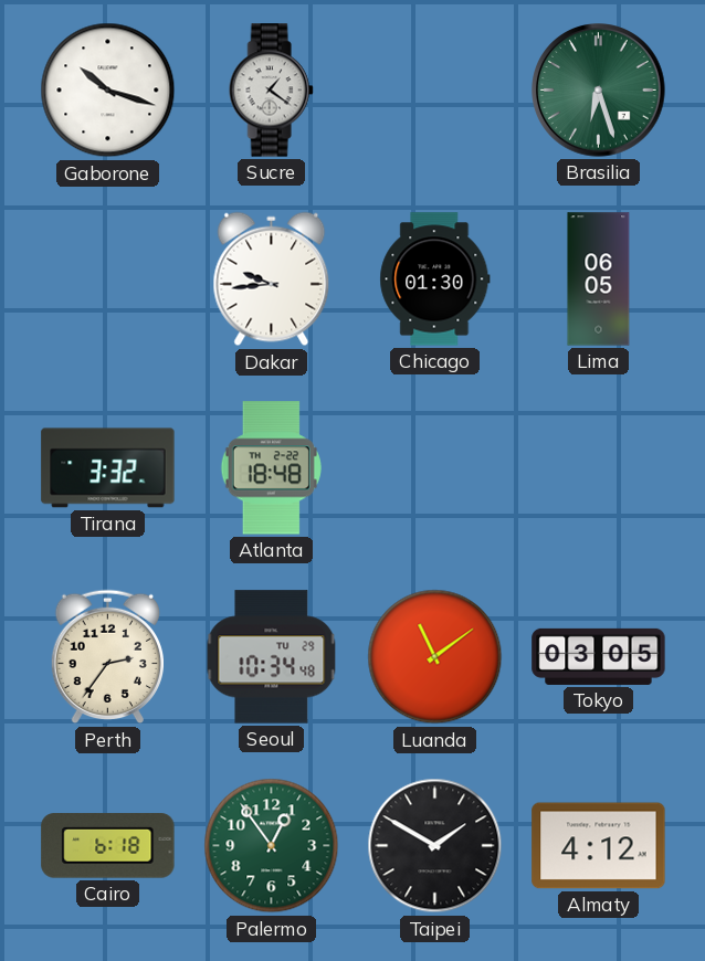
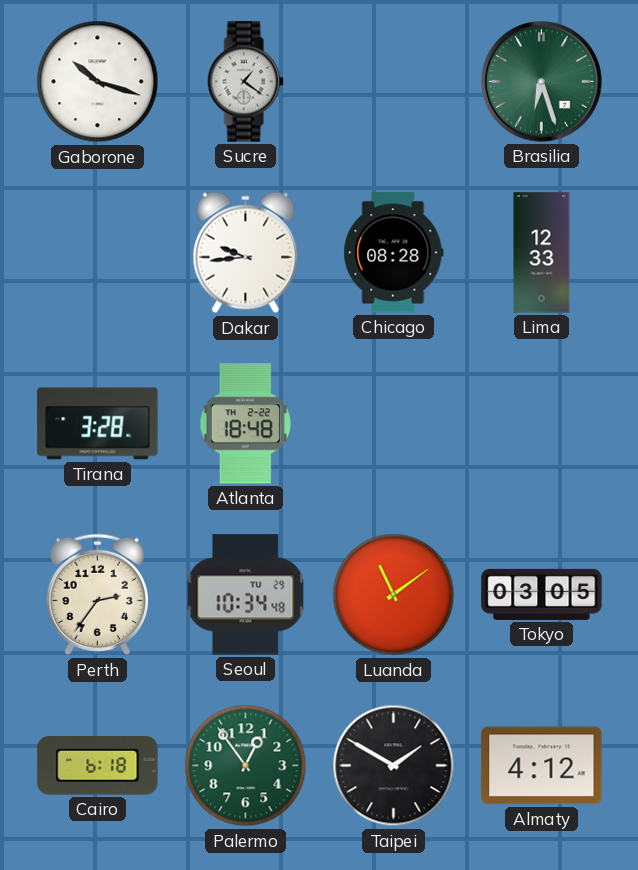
Chicago: 01:30 -> 08:28 (394, 253)
Lima: 06:05 -> 12:33 (542, 253)
Tirana: 3:32 -> 3:28 (98, 424)
